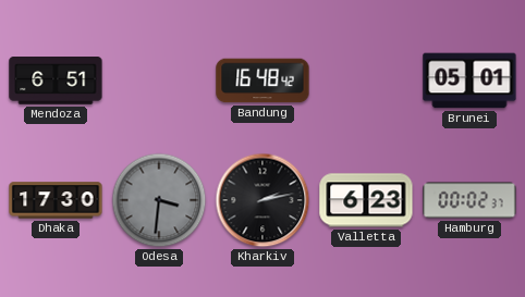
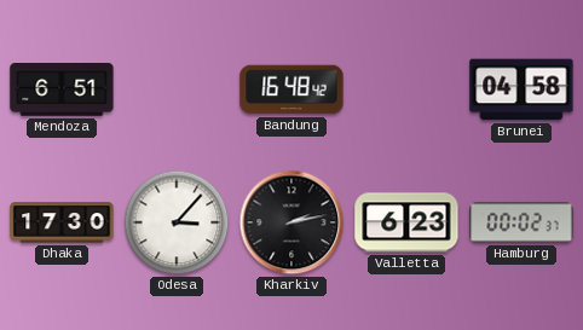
Brunei: 05:01 -> 04:58 (521, 89)
Odesa: 3:31 -> 3:07 (177, 222)
Odesa dial: grey -> white (177, 222)
